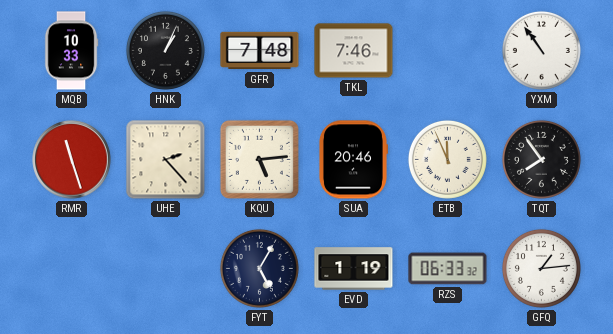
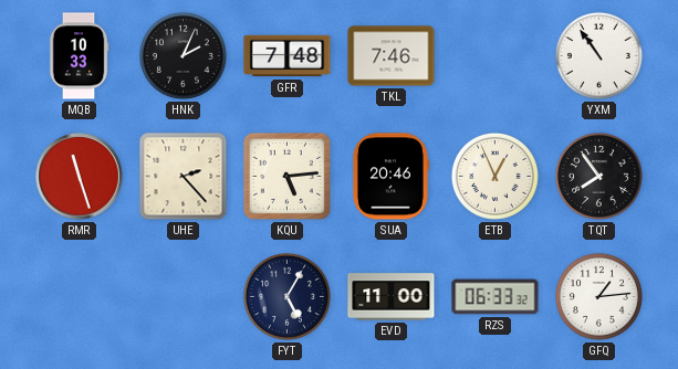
HNK: 1:04 -> 2:04 (182, 55)
ETB: 11:56 -> 12:56 (494, 176)
EVD: 1:19 -> 11:00 (392, 297)
